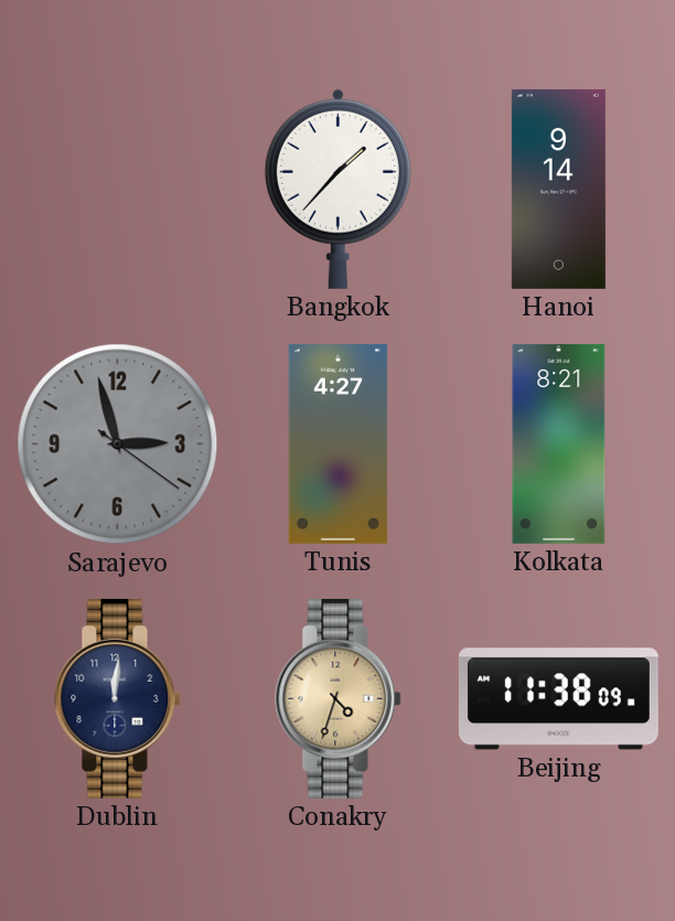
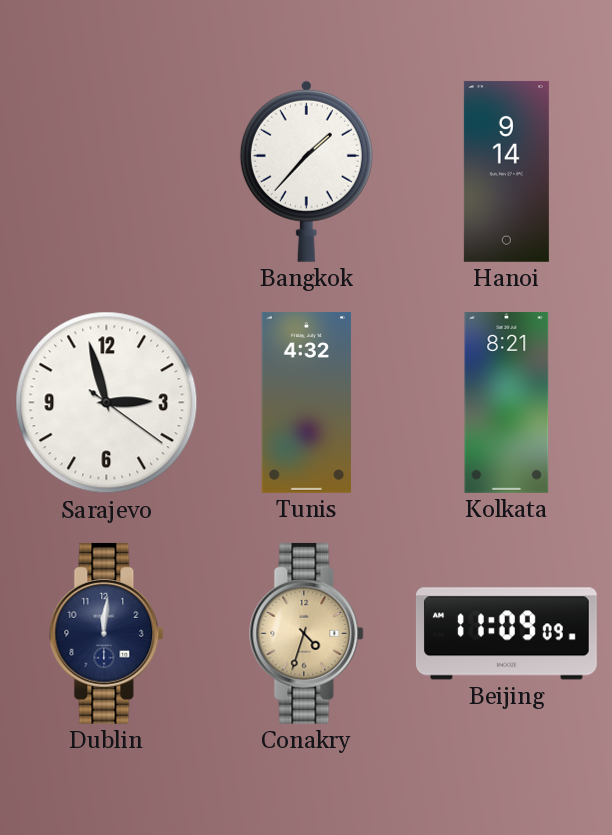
Sarajevo dial: grey -> white (107, 403)
Tunis: 4:27 -> 4:32 (307, 402)
Beijing: 11:38 -> 11:09 (506, 634)
